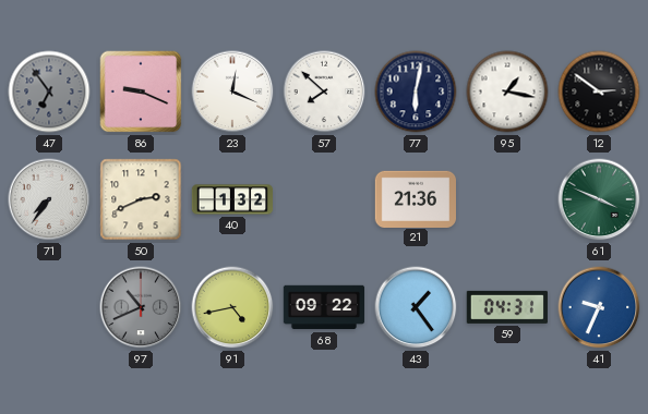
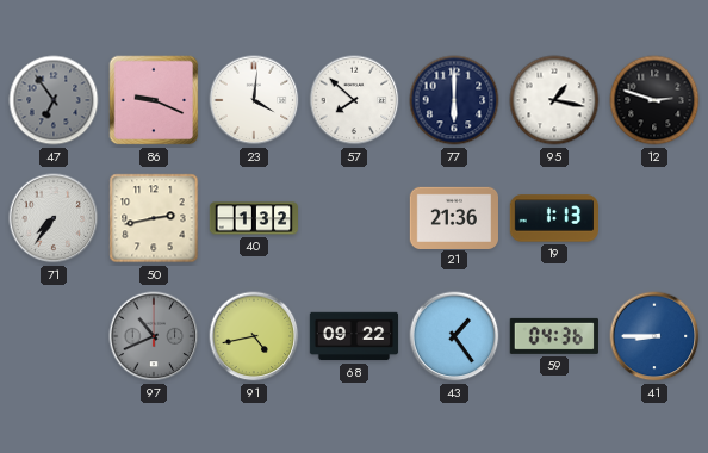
23: 12:19 -> 4:01 (254, 100)
77: 6:02 -> 6:00 (454, 100)
12: 2:51 -> 2:48 (654, 100)
50: 2:41 -> 2:43 (154, 218)
19: none -> 1:13 (554, 218)
61: 3:49 -> none (599, 199)
59: 04:31 -> 04:36 (554, 336)
41: 9:34 -> 8:45 (654, 336)
